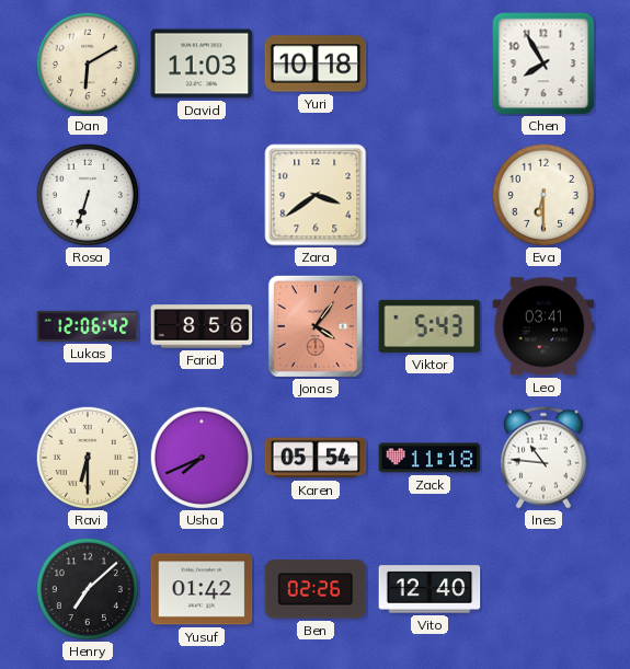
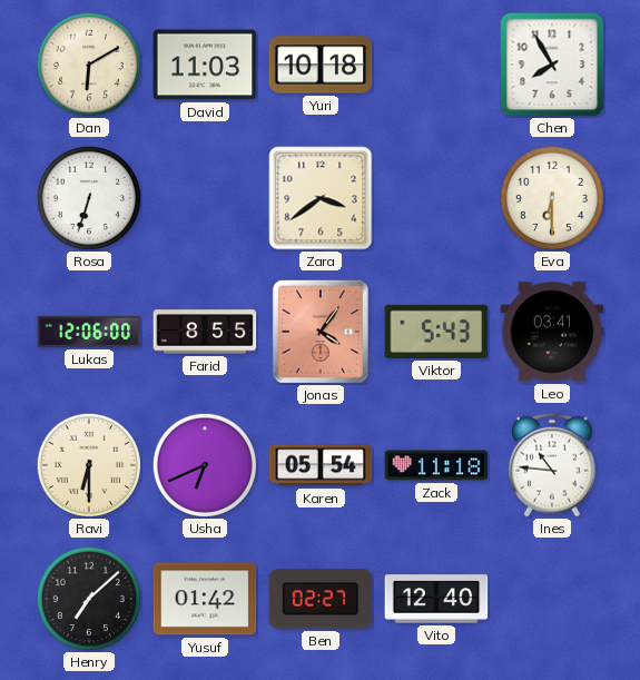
Lukas: 12:06:42 -> 12:06:00 (89, 332)
Farid: 8:56 -> 8:55 (205, 332)
Usha: 7:41 -> 6:41 (204, 464)
Ben: 02:26 -> 02:27 (321, 599)
